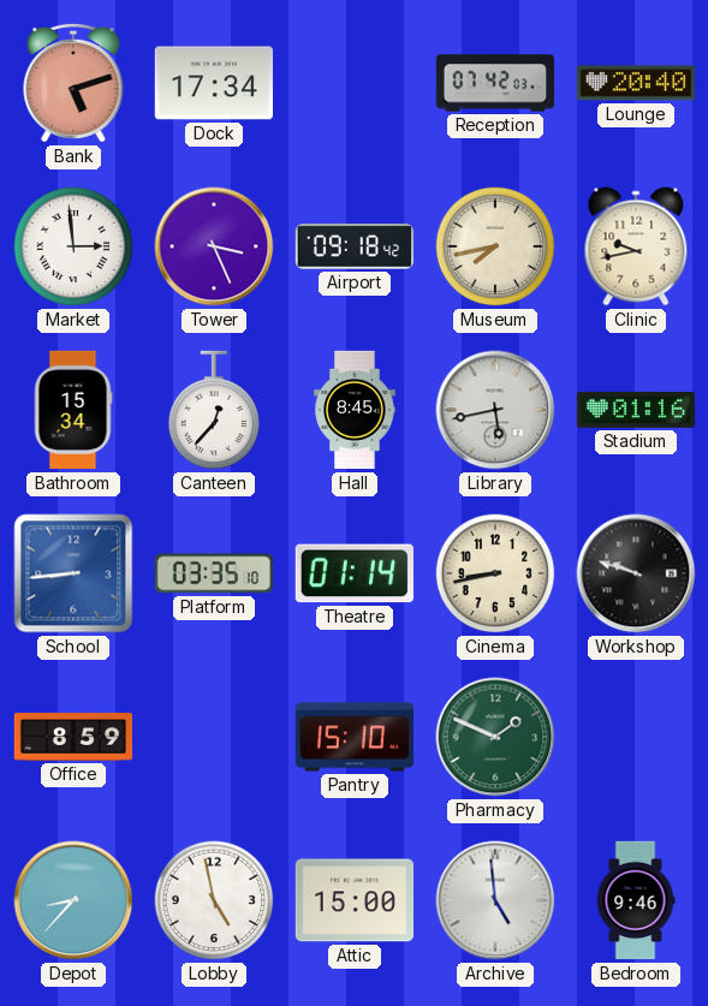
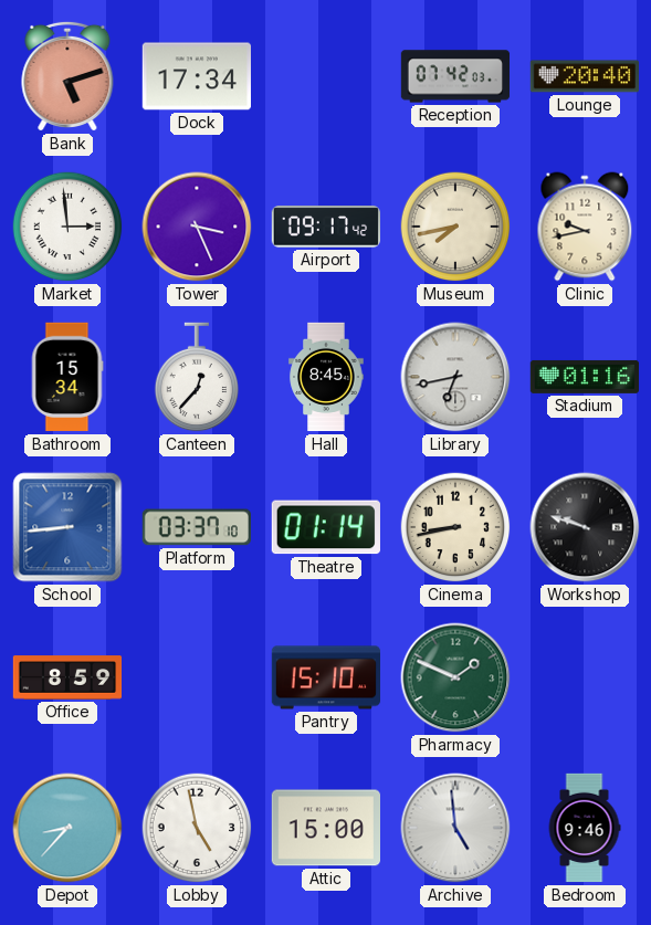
Airport: 09:18 -> 09:17 (325, 227)
Library: 5:43 -> 6:43 (455, 377)
Platform: 03:35 -> 03:37 (197, 527)
